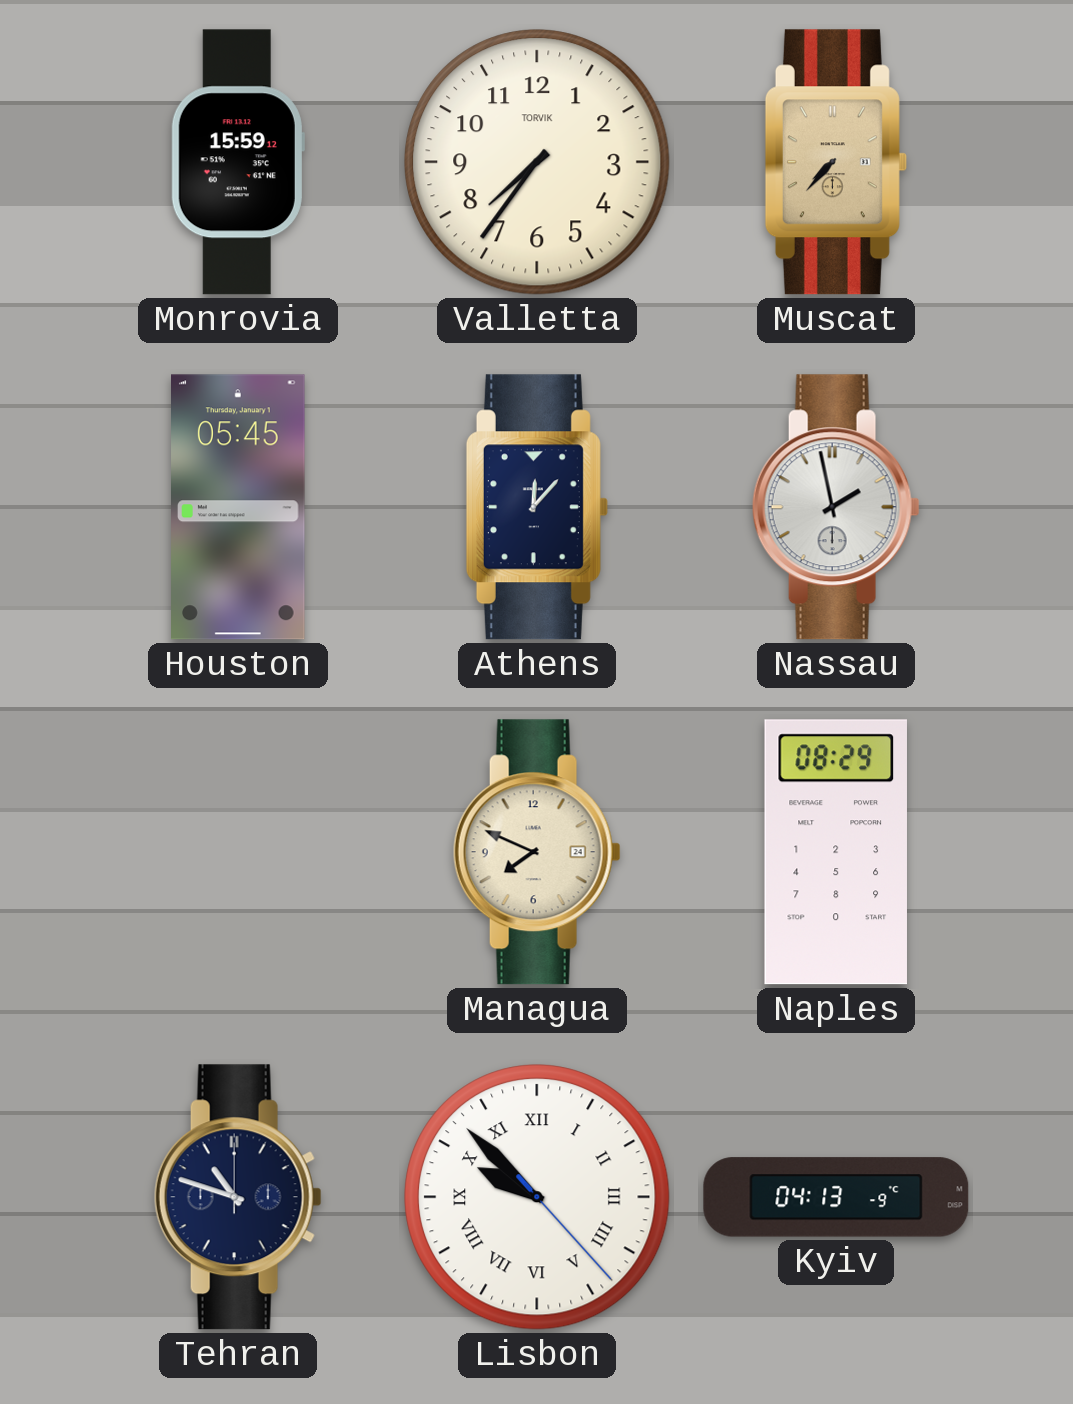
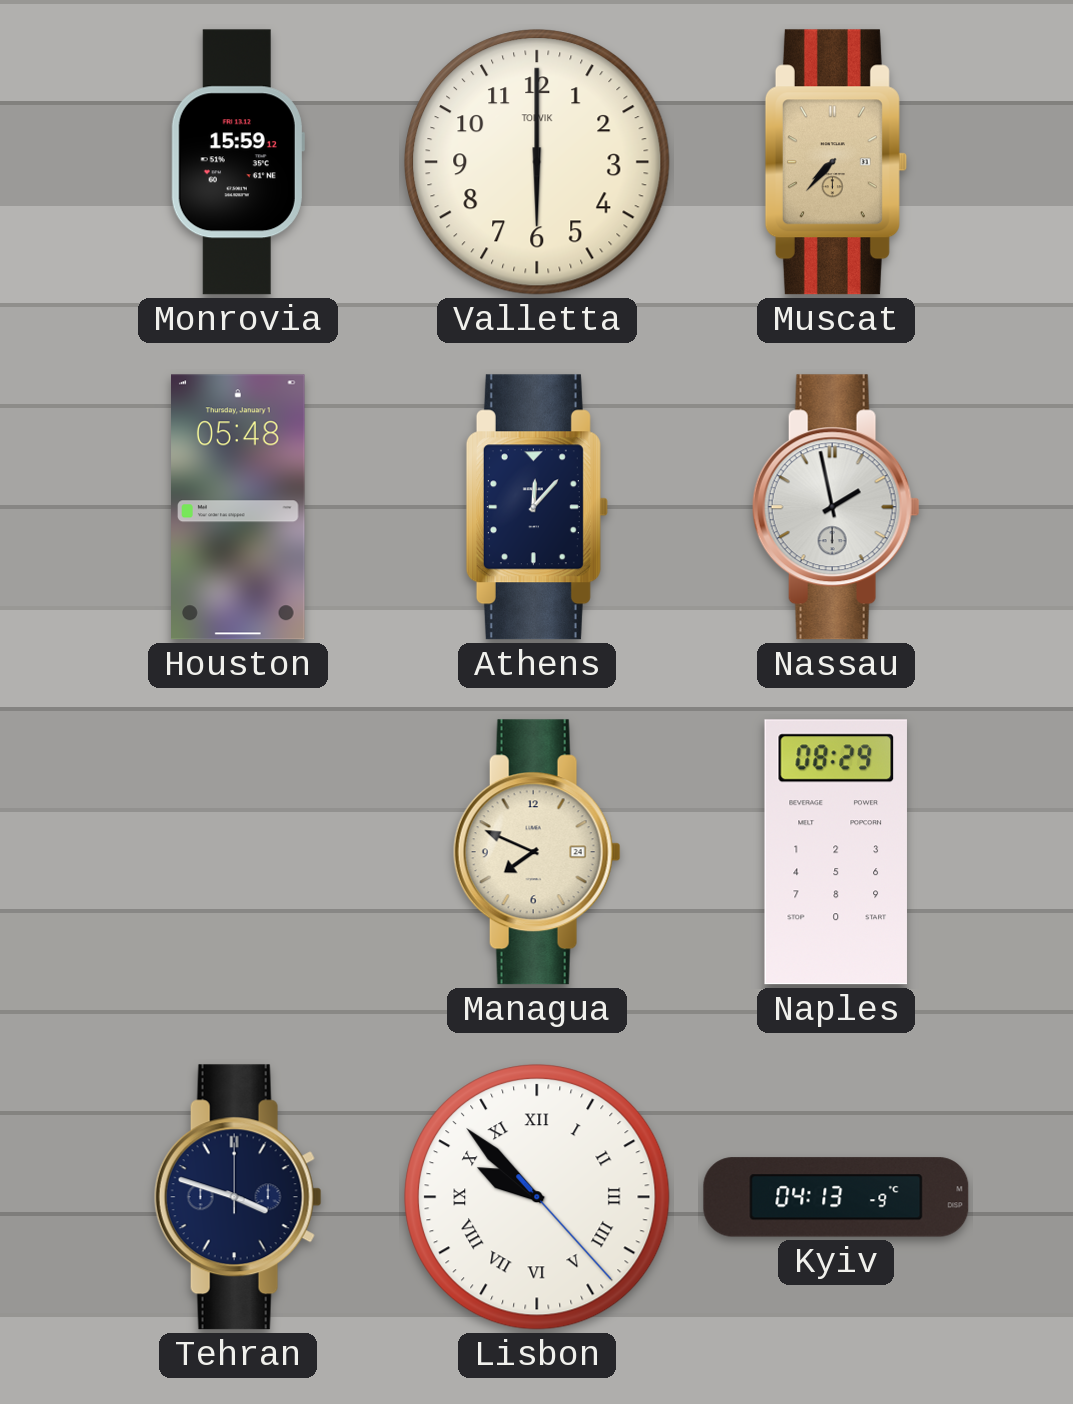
Valletta: 7:36 -> 6:00 (537, 162)
Houston: 05:45 -> 05:48 (239, 507)
Tehran: 10:48 -> 3:48 (238, 1197)
